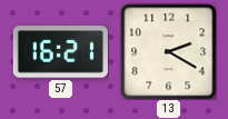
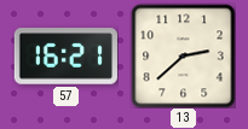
13: 2:20 -> 2:38 (183, 55)
